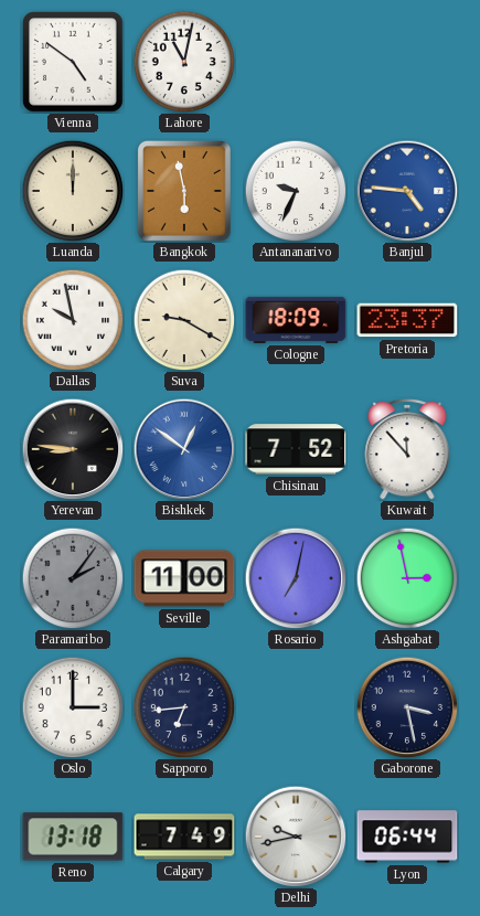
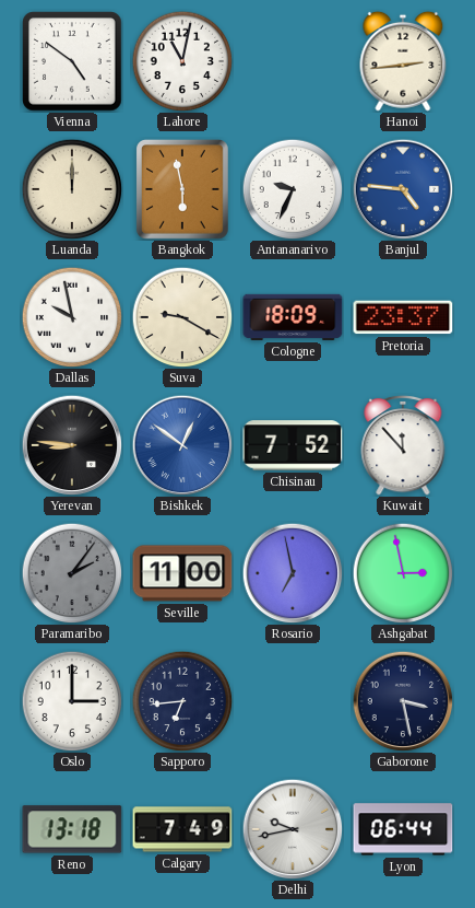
Hanoi: none -> 2:44 (403, 61)
Rosario: 7:02 -> 6:58 (293, 573)
